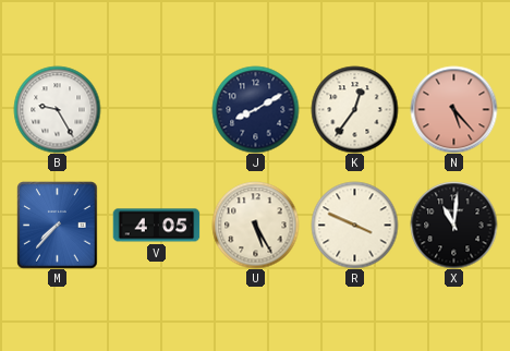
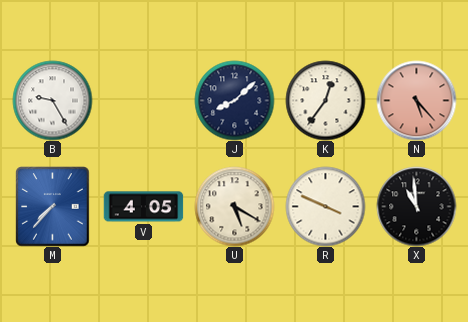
J: 8:10 -> 8:08 (234, 100)
U: 5:25 -> 5:20 (234, 206)
X: 11:01 -> 10:59 (416, 206)
